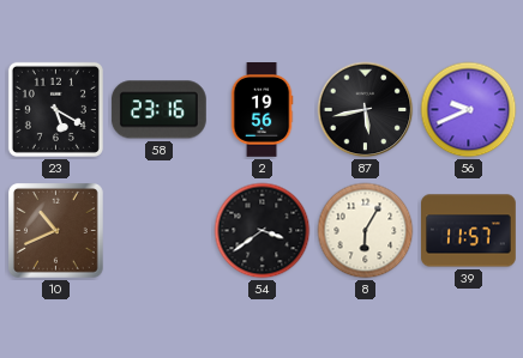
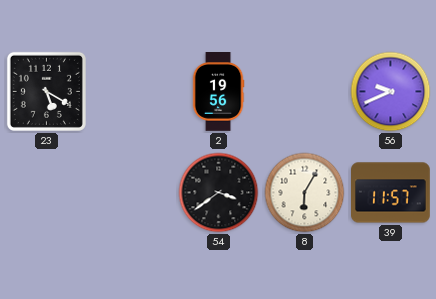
58: 23:16 -> none (158, 110)
87: 5:43 -> none (366, 110)
10: 10:41 -> none (56, 231)
